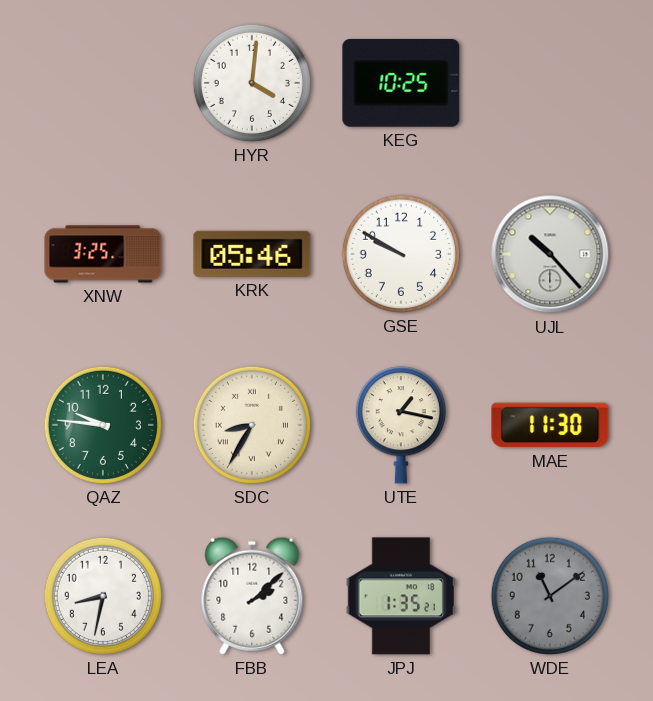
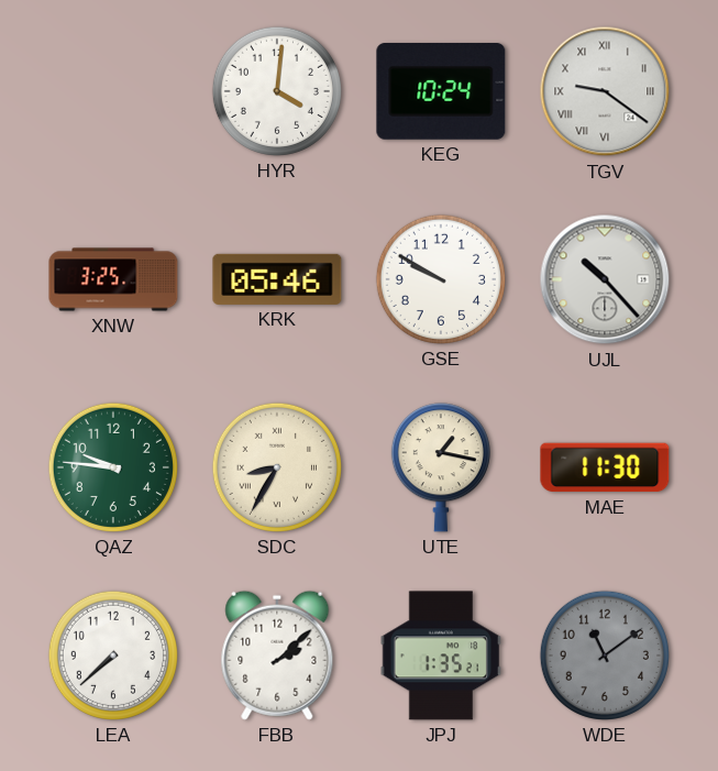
KEG: 10:25 -> 10:24 (441, 92)
TGV: none -> 9:21 (605, 91)
LEA: 8:32 -> 7:38 (113, 656)
